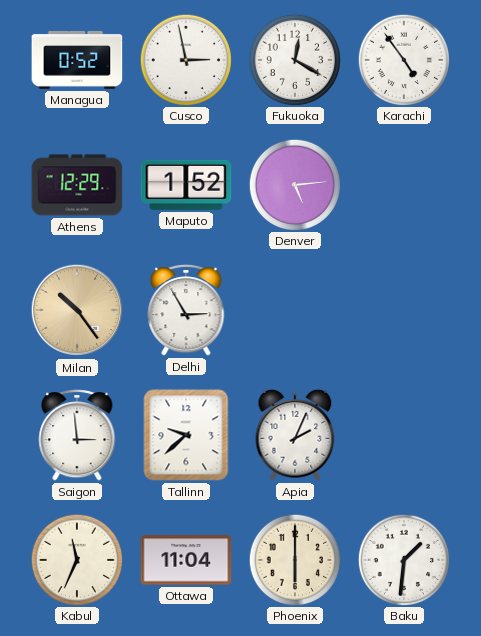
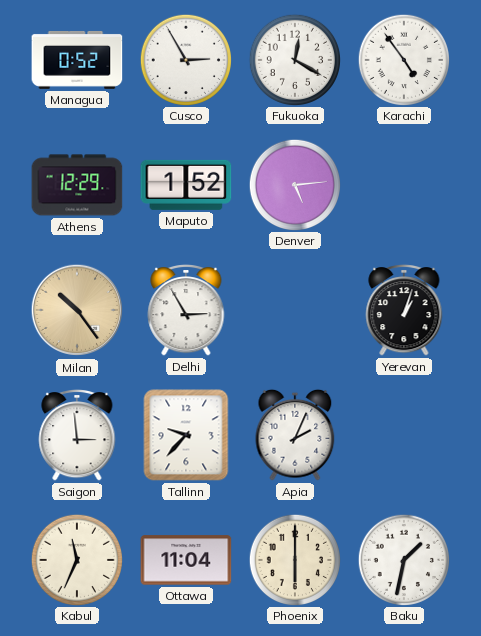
Cusco: 2:58 -> 2:55 (185, 59)
Yerevan: none -> 1:03 (404, 311)
Tallinn: 9:38 -> 9:37 (186, 435)
Baku: 1:31 -> 1:32 (403, 559)
